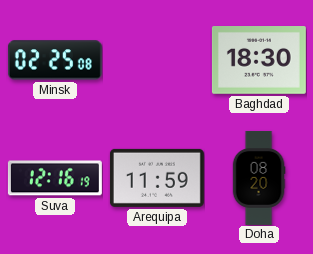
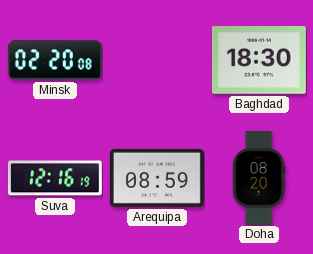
Minsk: 02:25 -> 02:20 (55, 60)
Arequipa: 11:59 -> 08:59 (157, 178)
